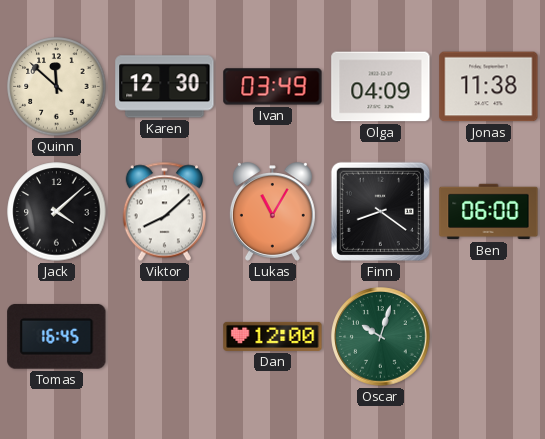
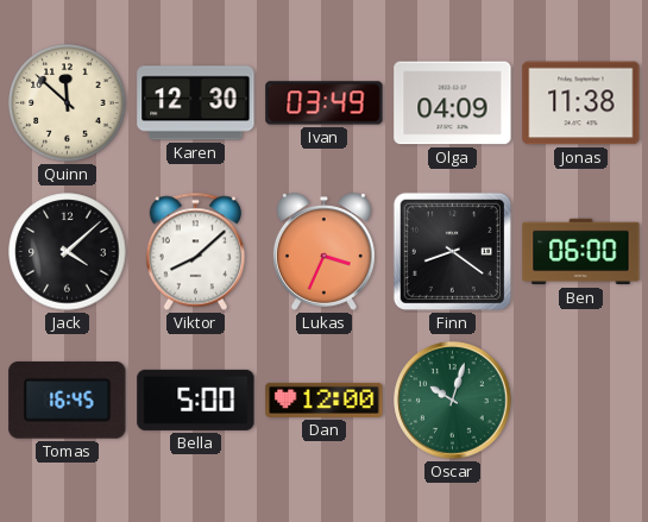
Lukas: 11:05 -> 3:34 (323, 252)
Bella: none -> 5:00 (196, 400)
